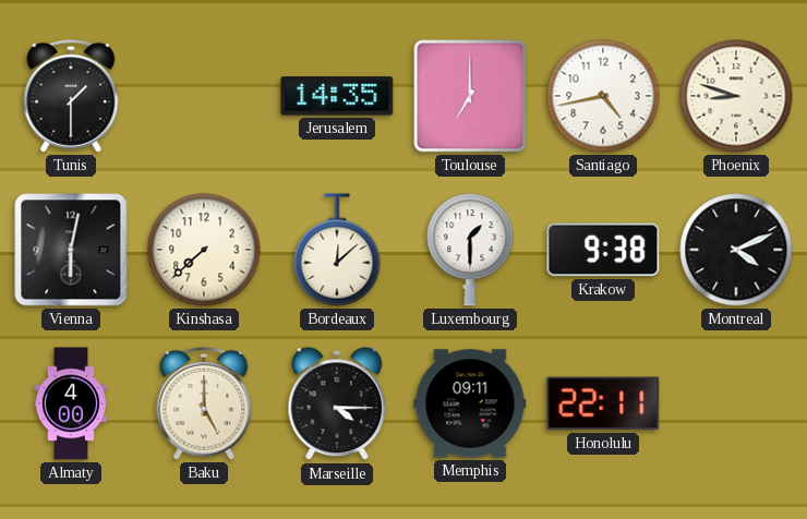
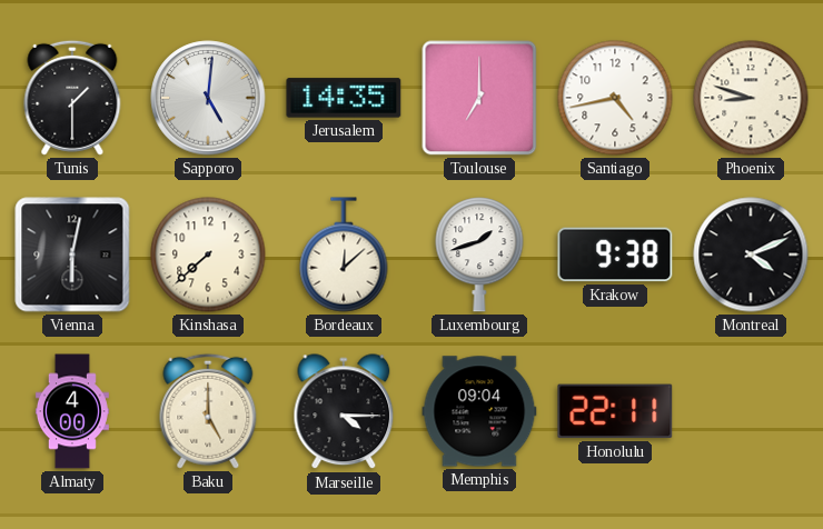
Sapporo: none -> 5:01 (208, 98)
Luxembourg: 1:30 -> 1:42 (479, 254)
Memphis: 09:11 -> 09:04 (479, 411)
